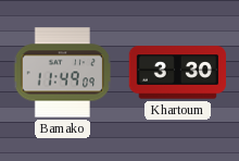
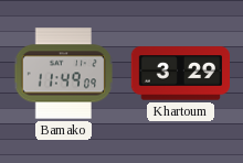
Khartoum: 3:30 -> 3:29 (180, 74)
